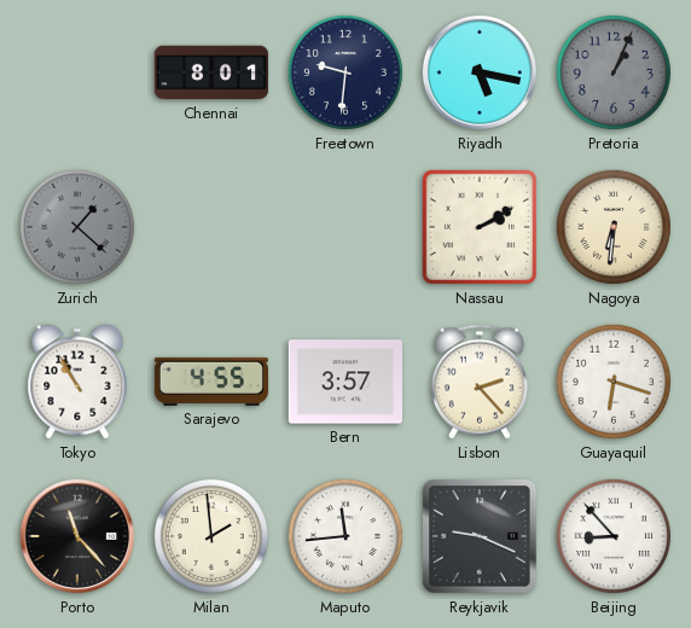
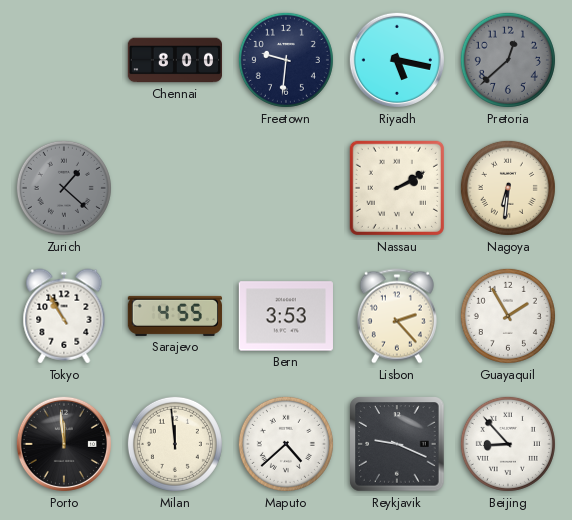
Chennai: 8:01 -> 8:00 (174, 60)
Pretoria: 1:04 -> 12:38 (508, 60)
Bern: 3:57 -> 3:53 (286, 316)
Guayaquil: 6:18 -> 1:55 (508, 316)
Porto: 11:23 -> 11:59 (64, 444)
Milan: 1:59 -> 11:59 (175, 444)
Maputo: 11:44 -> 4:38 (286, 444)
